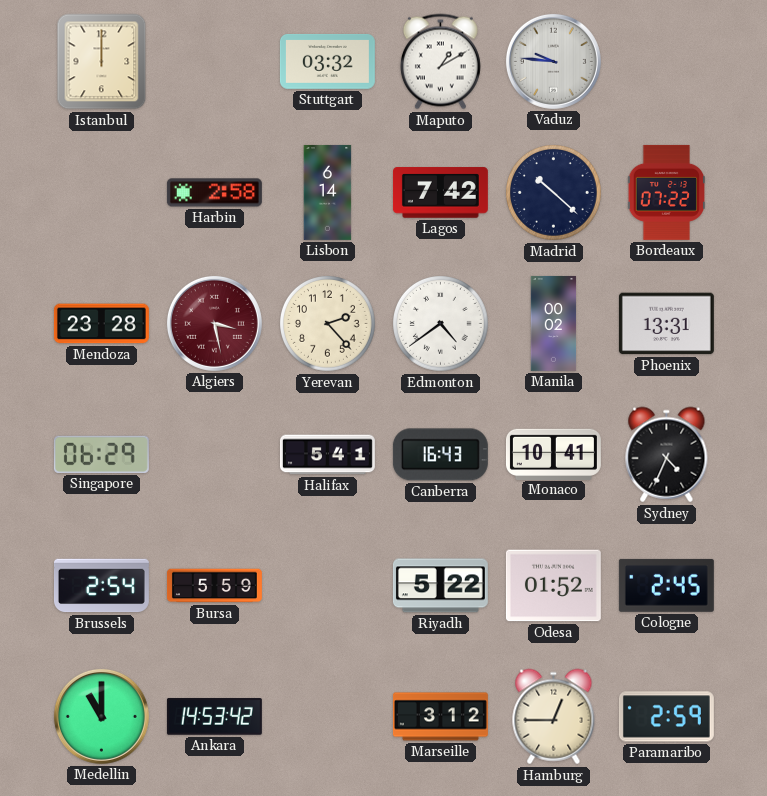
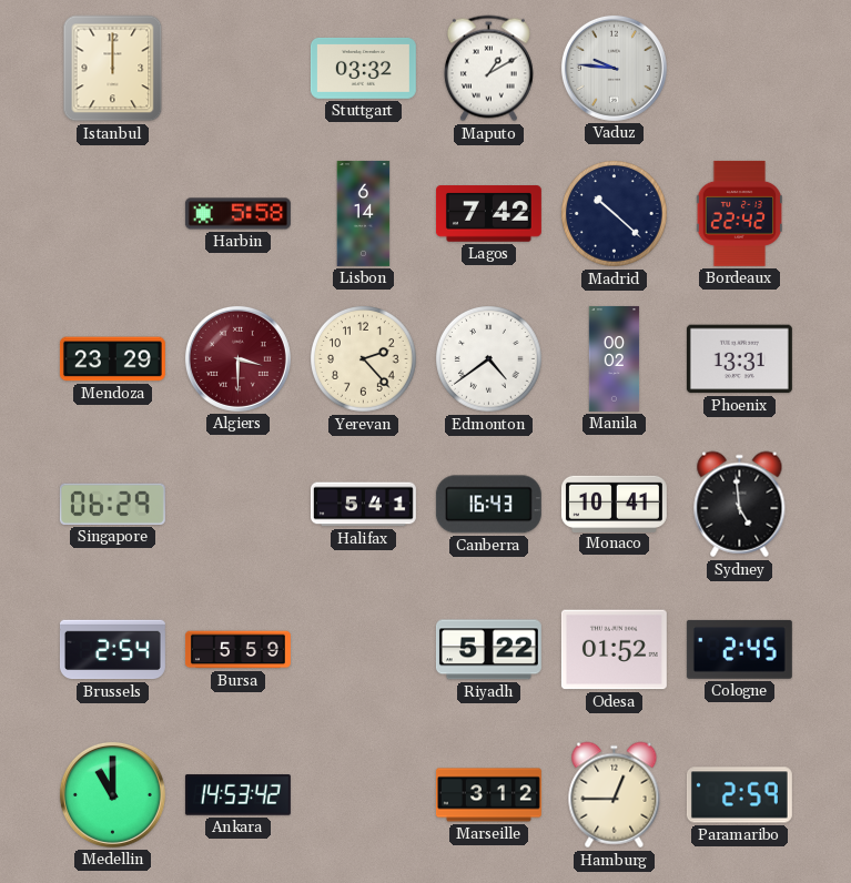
Harbin: 2:58 -> 5:58 (237, 214)
Bordeaux: 07:22 -> 22:42 (739, 213)
Mendoza: 23:28 -> 23:29 (112, 359)
Algiers: 3:28 -> 3:30 (237, 358)
Sydney: 4:34 -> 4:59 (740, 505)
